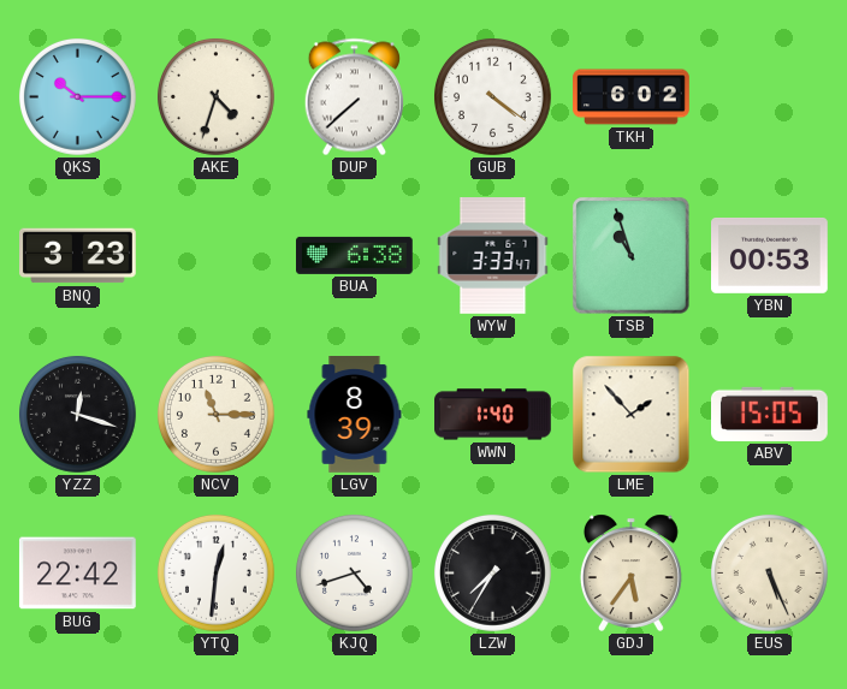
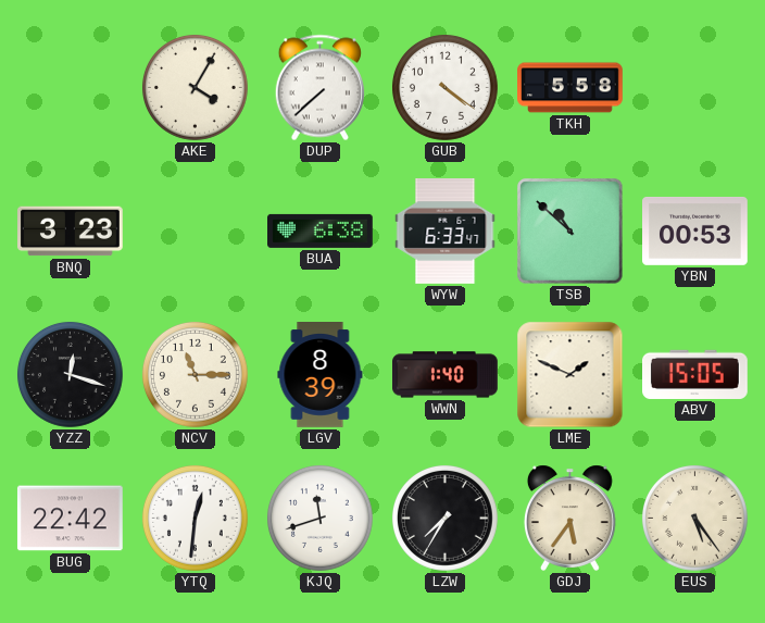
QKS: 10:15 -> none (78, 97)
AKE: 4:33 -> 4:05 (196, 88)
TKH: 6:02 -> 5:58 (570, 88)
WYW: 3:33 -> 6:33 (446, 232)
TSB: 10:57 -> 10:52 (570, 232)
LME: 1:53 -> 1:49 (570, 375)
KJQ: 4:42 -> 11:42 (321, 519)
EUS: 5:26 -> 5:24 (695, 519)
